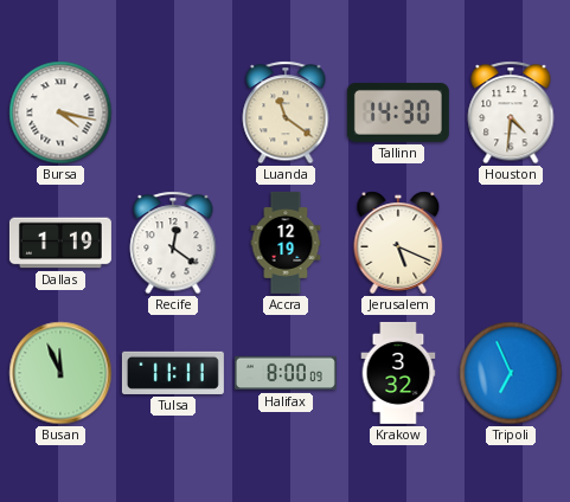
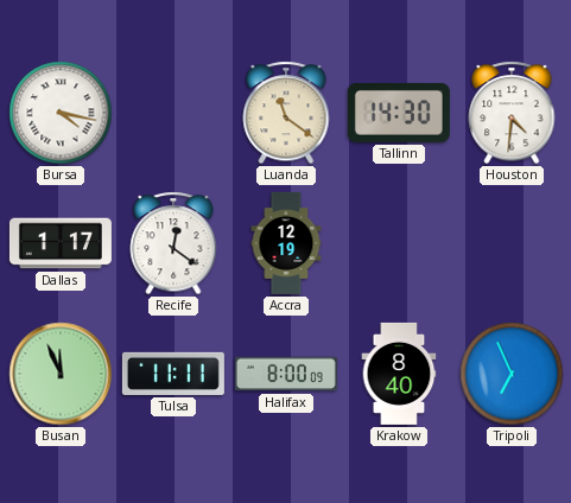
Dallas: 1:19 -> 1:17 (61, 243)
Jerusalem: 5:19 -> none (398, 243)
Krakow: 3:32 -> 8:40 (399, 374)
